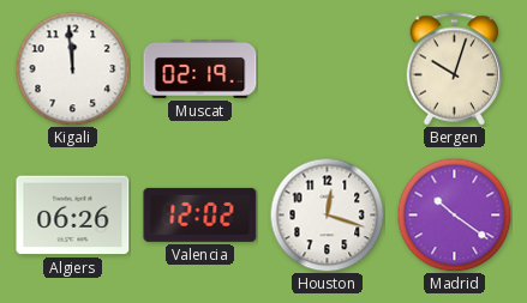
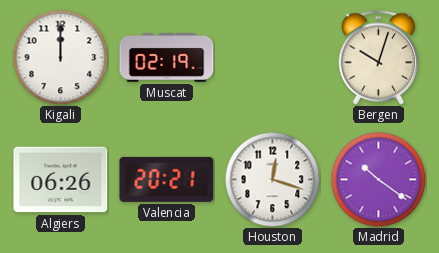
Kigali: 11:59 -> 12:00 (60, 57)
Valencia: 12:02 -> 20:21 (167, 179)
